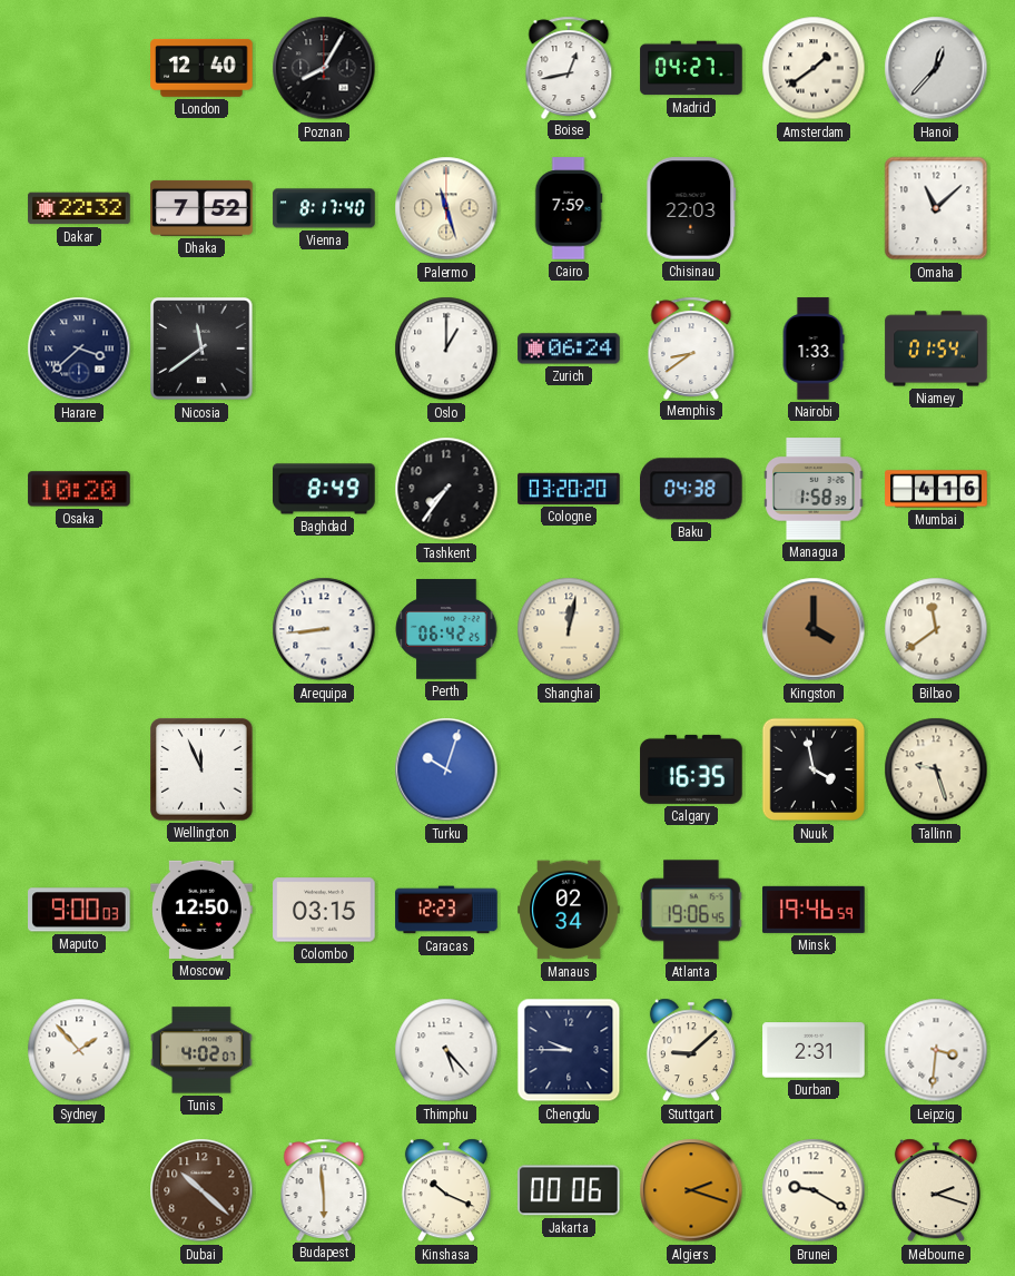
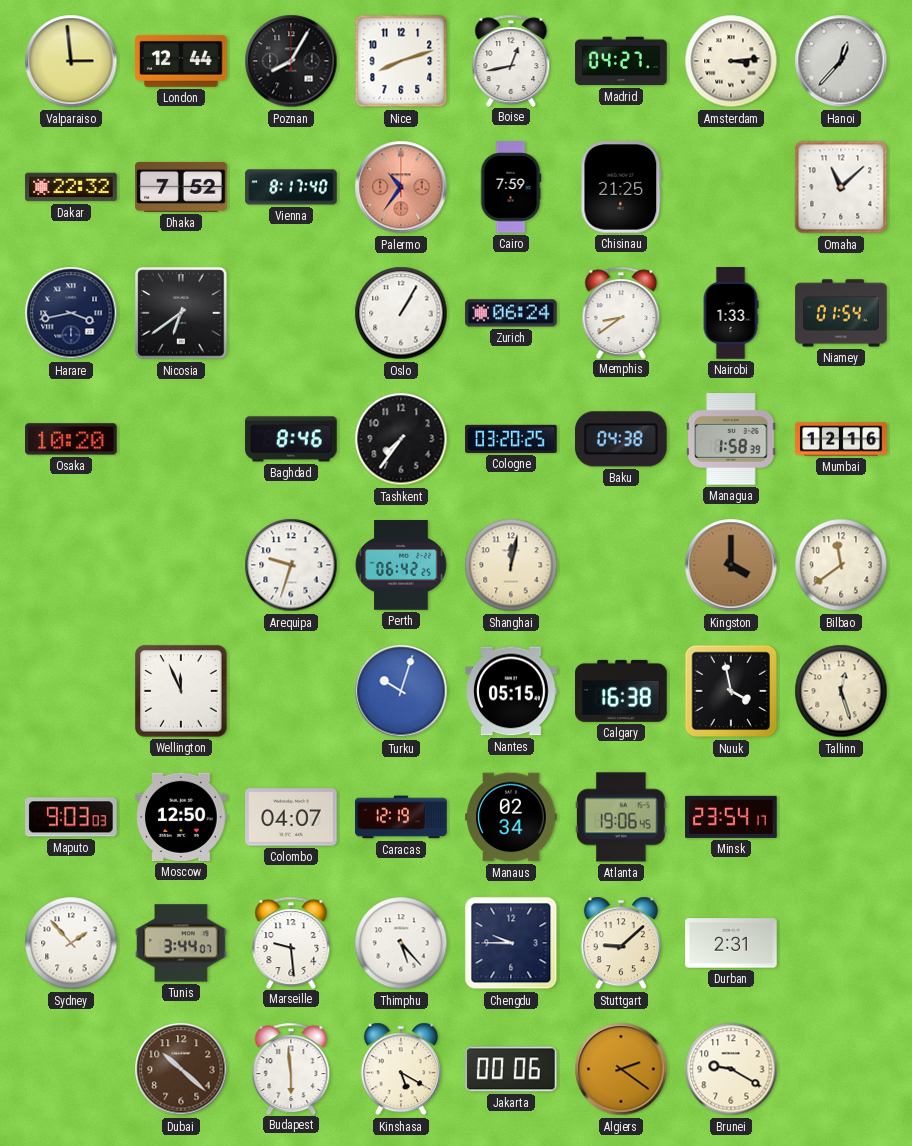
Valparaiso: none -> 2:59 (71, 61)
London: 12:40 -> 12:44 (181, 61)
Nice: none -> 8:12 (401, 61)
Amsterdam: 1:39 -> 3:14 (731, 61)
Palermo: 11:27 -> 10:36 (401, 187)
Palermo dial: cream -> salmon (401, 187)
Chisinau: 22:03 -> 21:25 (621, 187)
Harare: 3:38 -> 3:43 (71, 313)
Nicosia: 11:39 -> 6:39 (181, 313)
Oslo: 1:00 -> 1:05 (401, 313)
Baghdad: 8:49 -> 8:46 (291, 439)
Cologne: 03:20:20 -> 03:20:25 (511, 439)
Mumbai: 4:16 -> 12:16 (841, 439)
Arequipa: 8:44 -> 9:33 (291, 565)
Nantes: none -> 05:15 (511, 691)
Calgary: 16:35 -> 16:38 (621, 691)
Tallinn: 9:27 -> 12:27 (841, 691)
Maputo: 9:00 -> 9:03 (72, 817)
Colombo: 03:15 -> 04:07 (291, 817)
Caracas: 12:23 -> 12:19 (401, 817)
Minsk: 19:46 -> 23:54 (731, 817)
Tunis: 4:02 -> 3:44 (181, 943)
Marseille: none -> 9:29 (291, 942)
Leipzig: 3:31 -> none (936, 1050)
Kinshasa: 10:19 -> 5:20 (401, 1069)
Algiers: 2:18 -> 2:21 (621, 1069)
Melbourne: 2:18 -> none (936, 1190)
